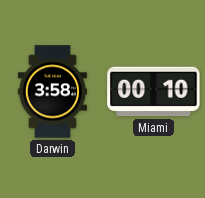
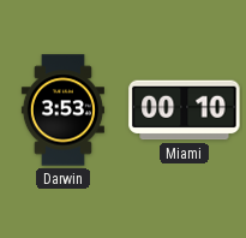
Darwin: 3:58 -> 3:53 (62, 111)
